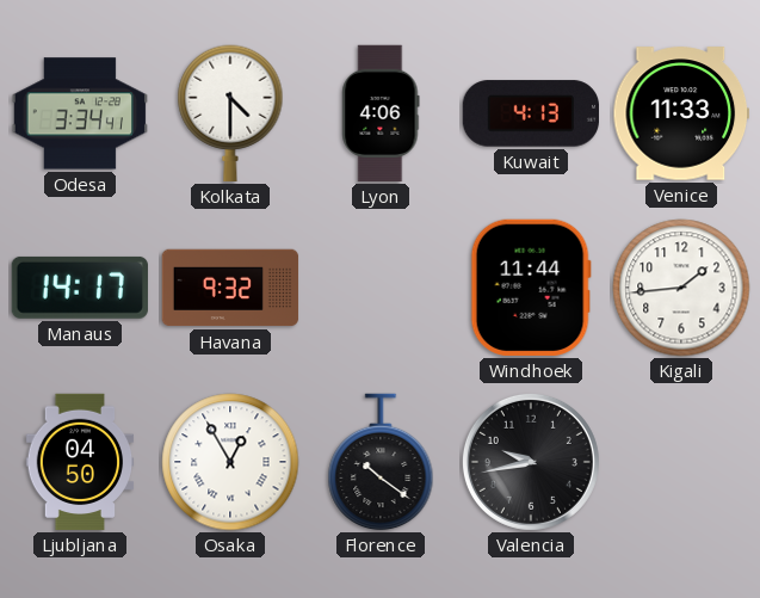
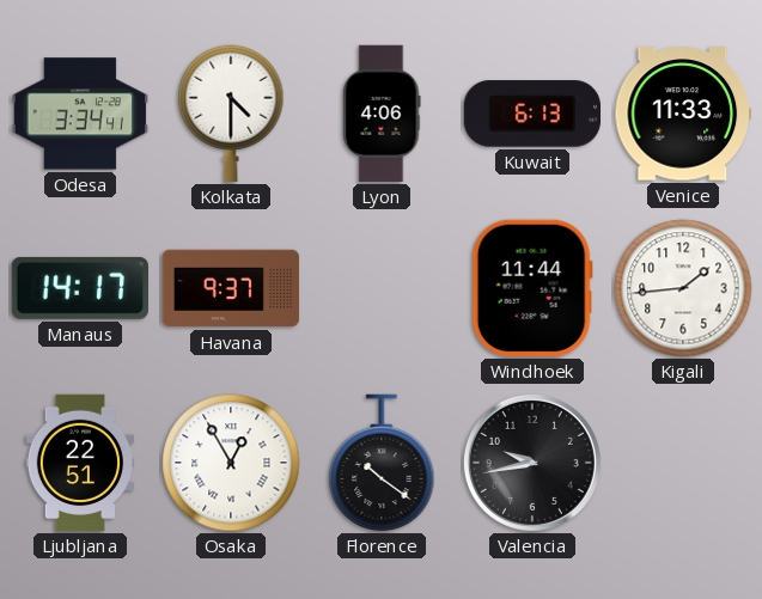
Kuwait: 4:13 -> 6:13 (531, 114)
Havana: 9:32 -> 9:37 (231, 288)
Ljubljana: 04:50 -> 22:51 (80, 463)
